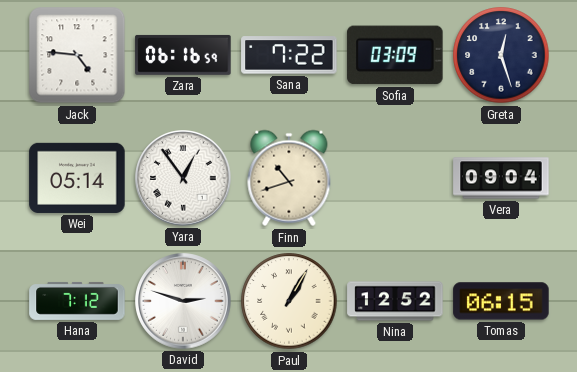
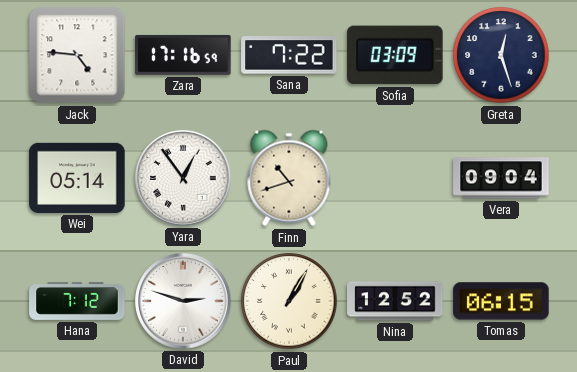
Zara: 06:16 -> 17:16 (183, 55)
